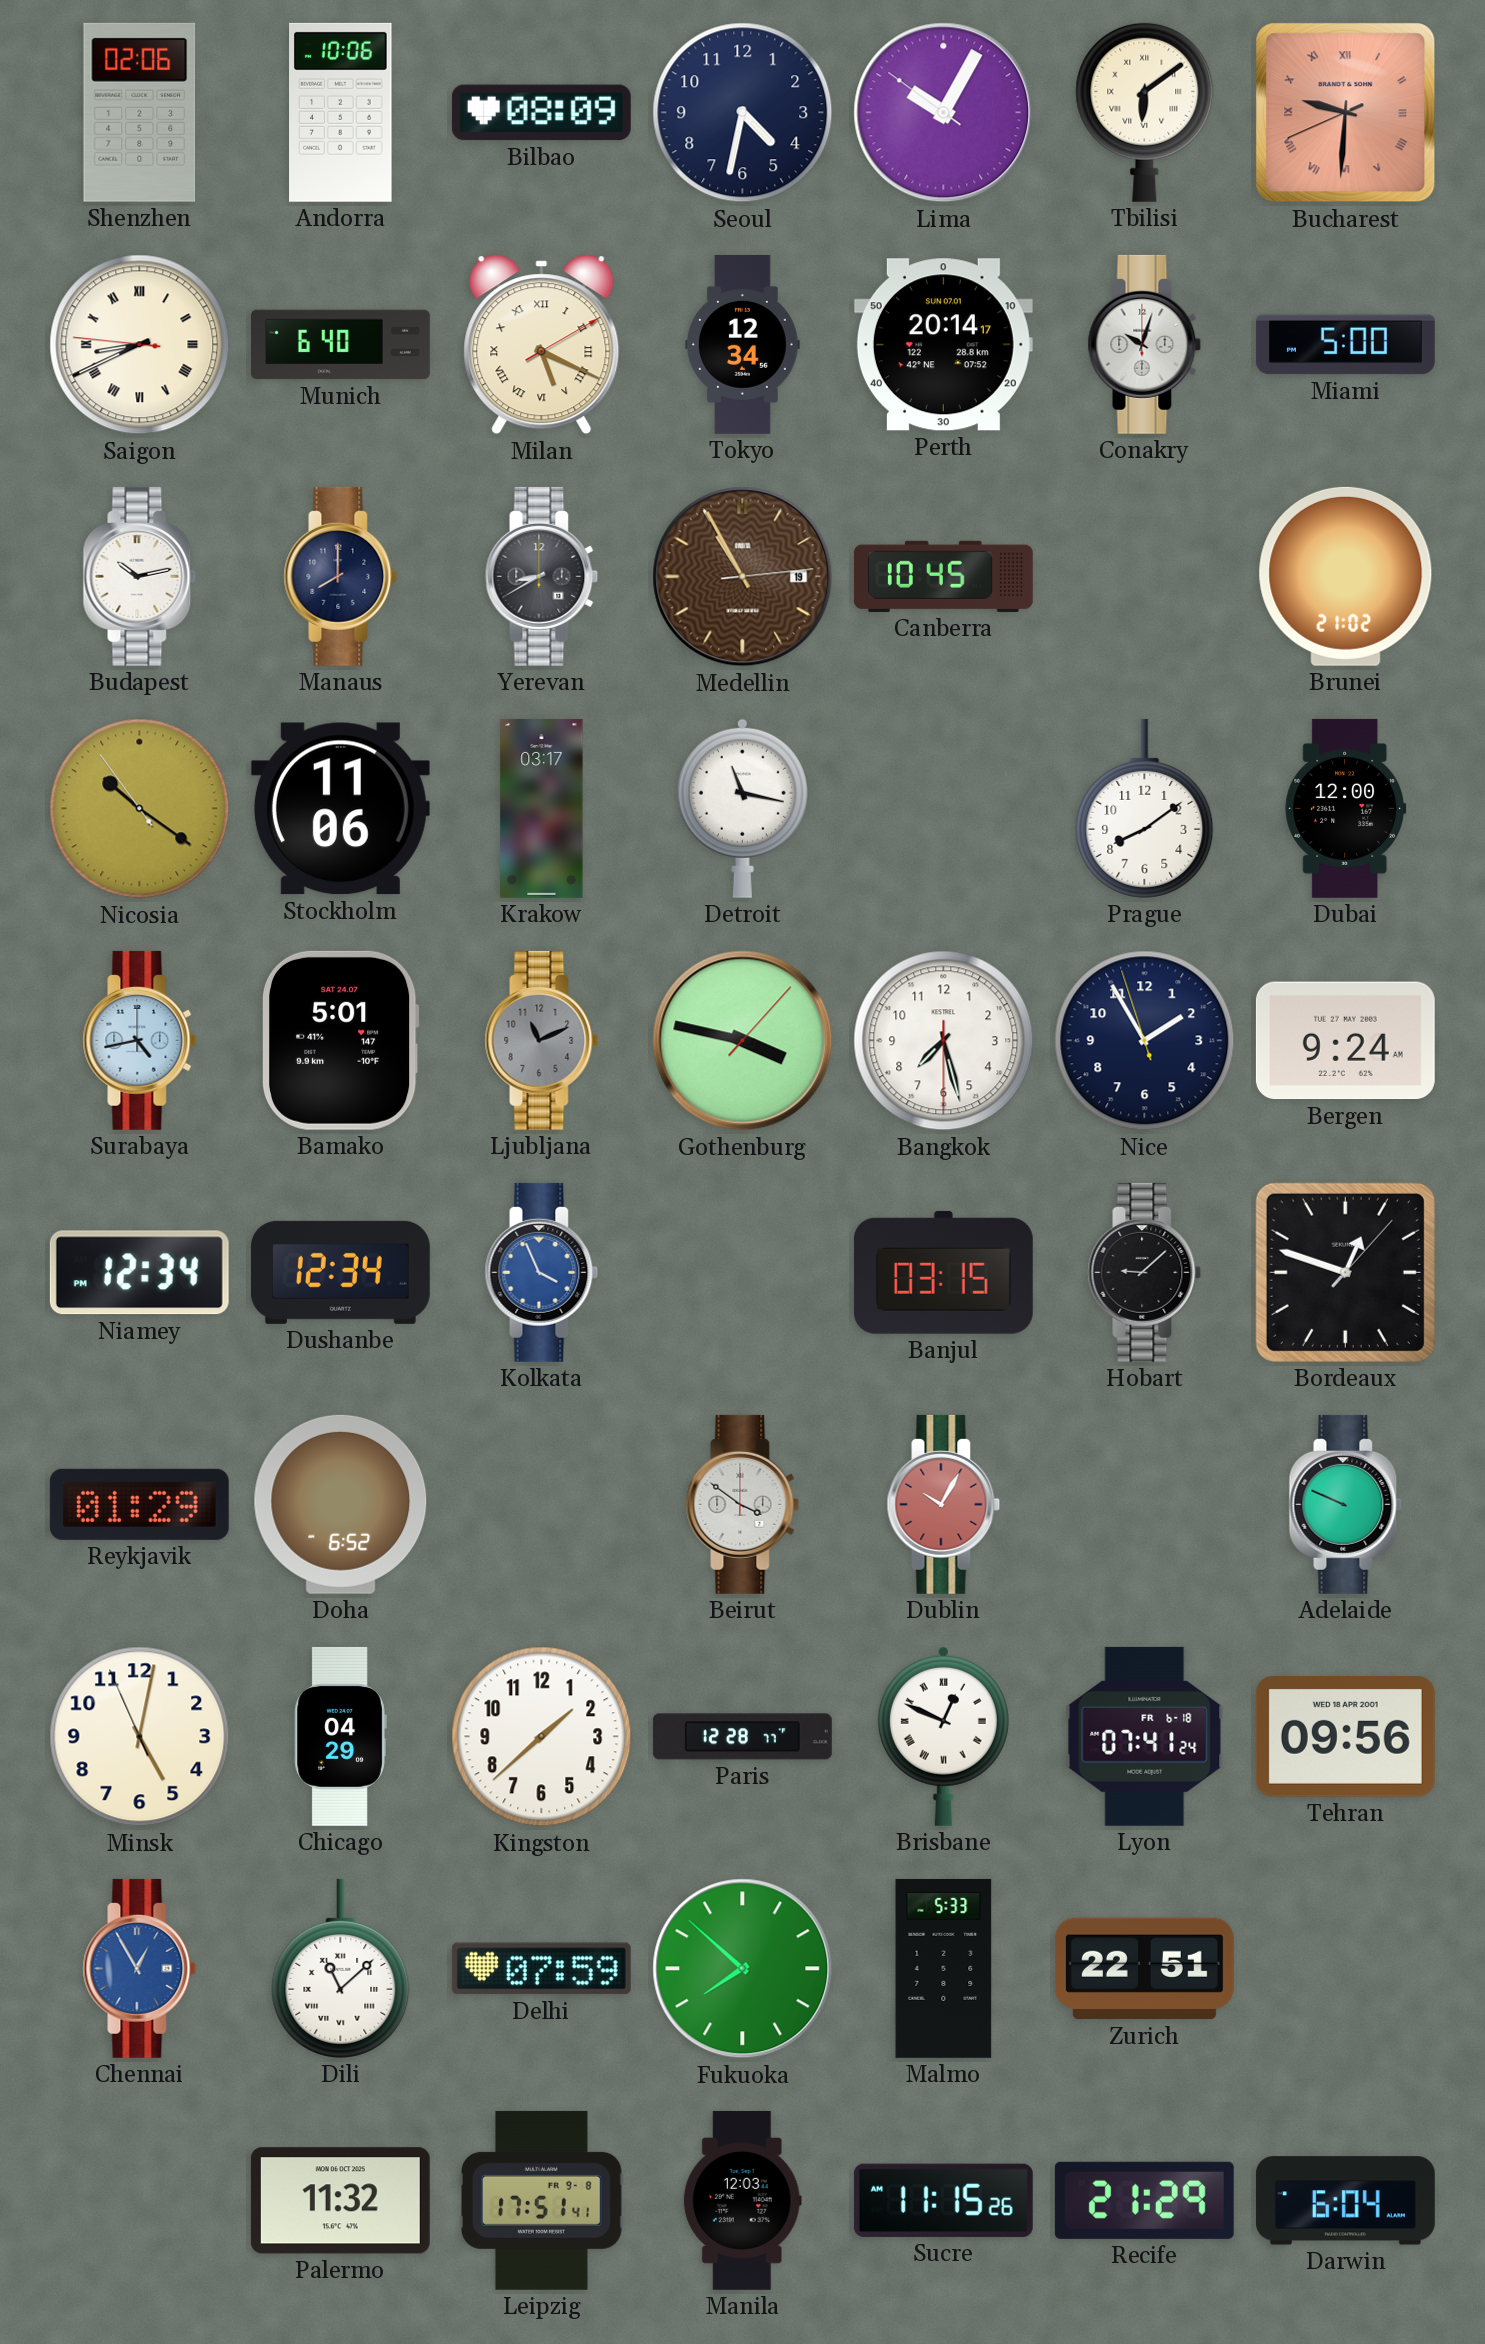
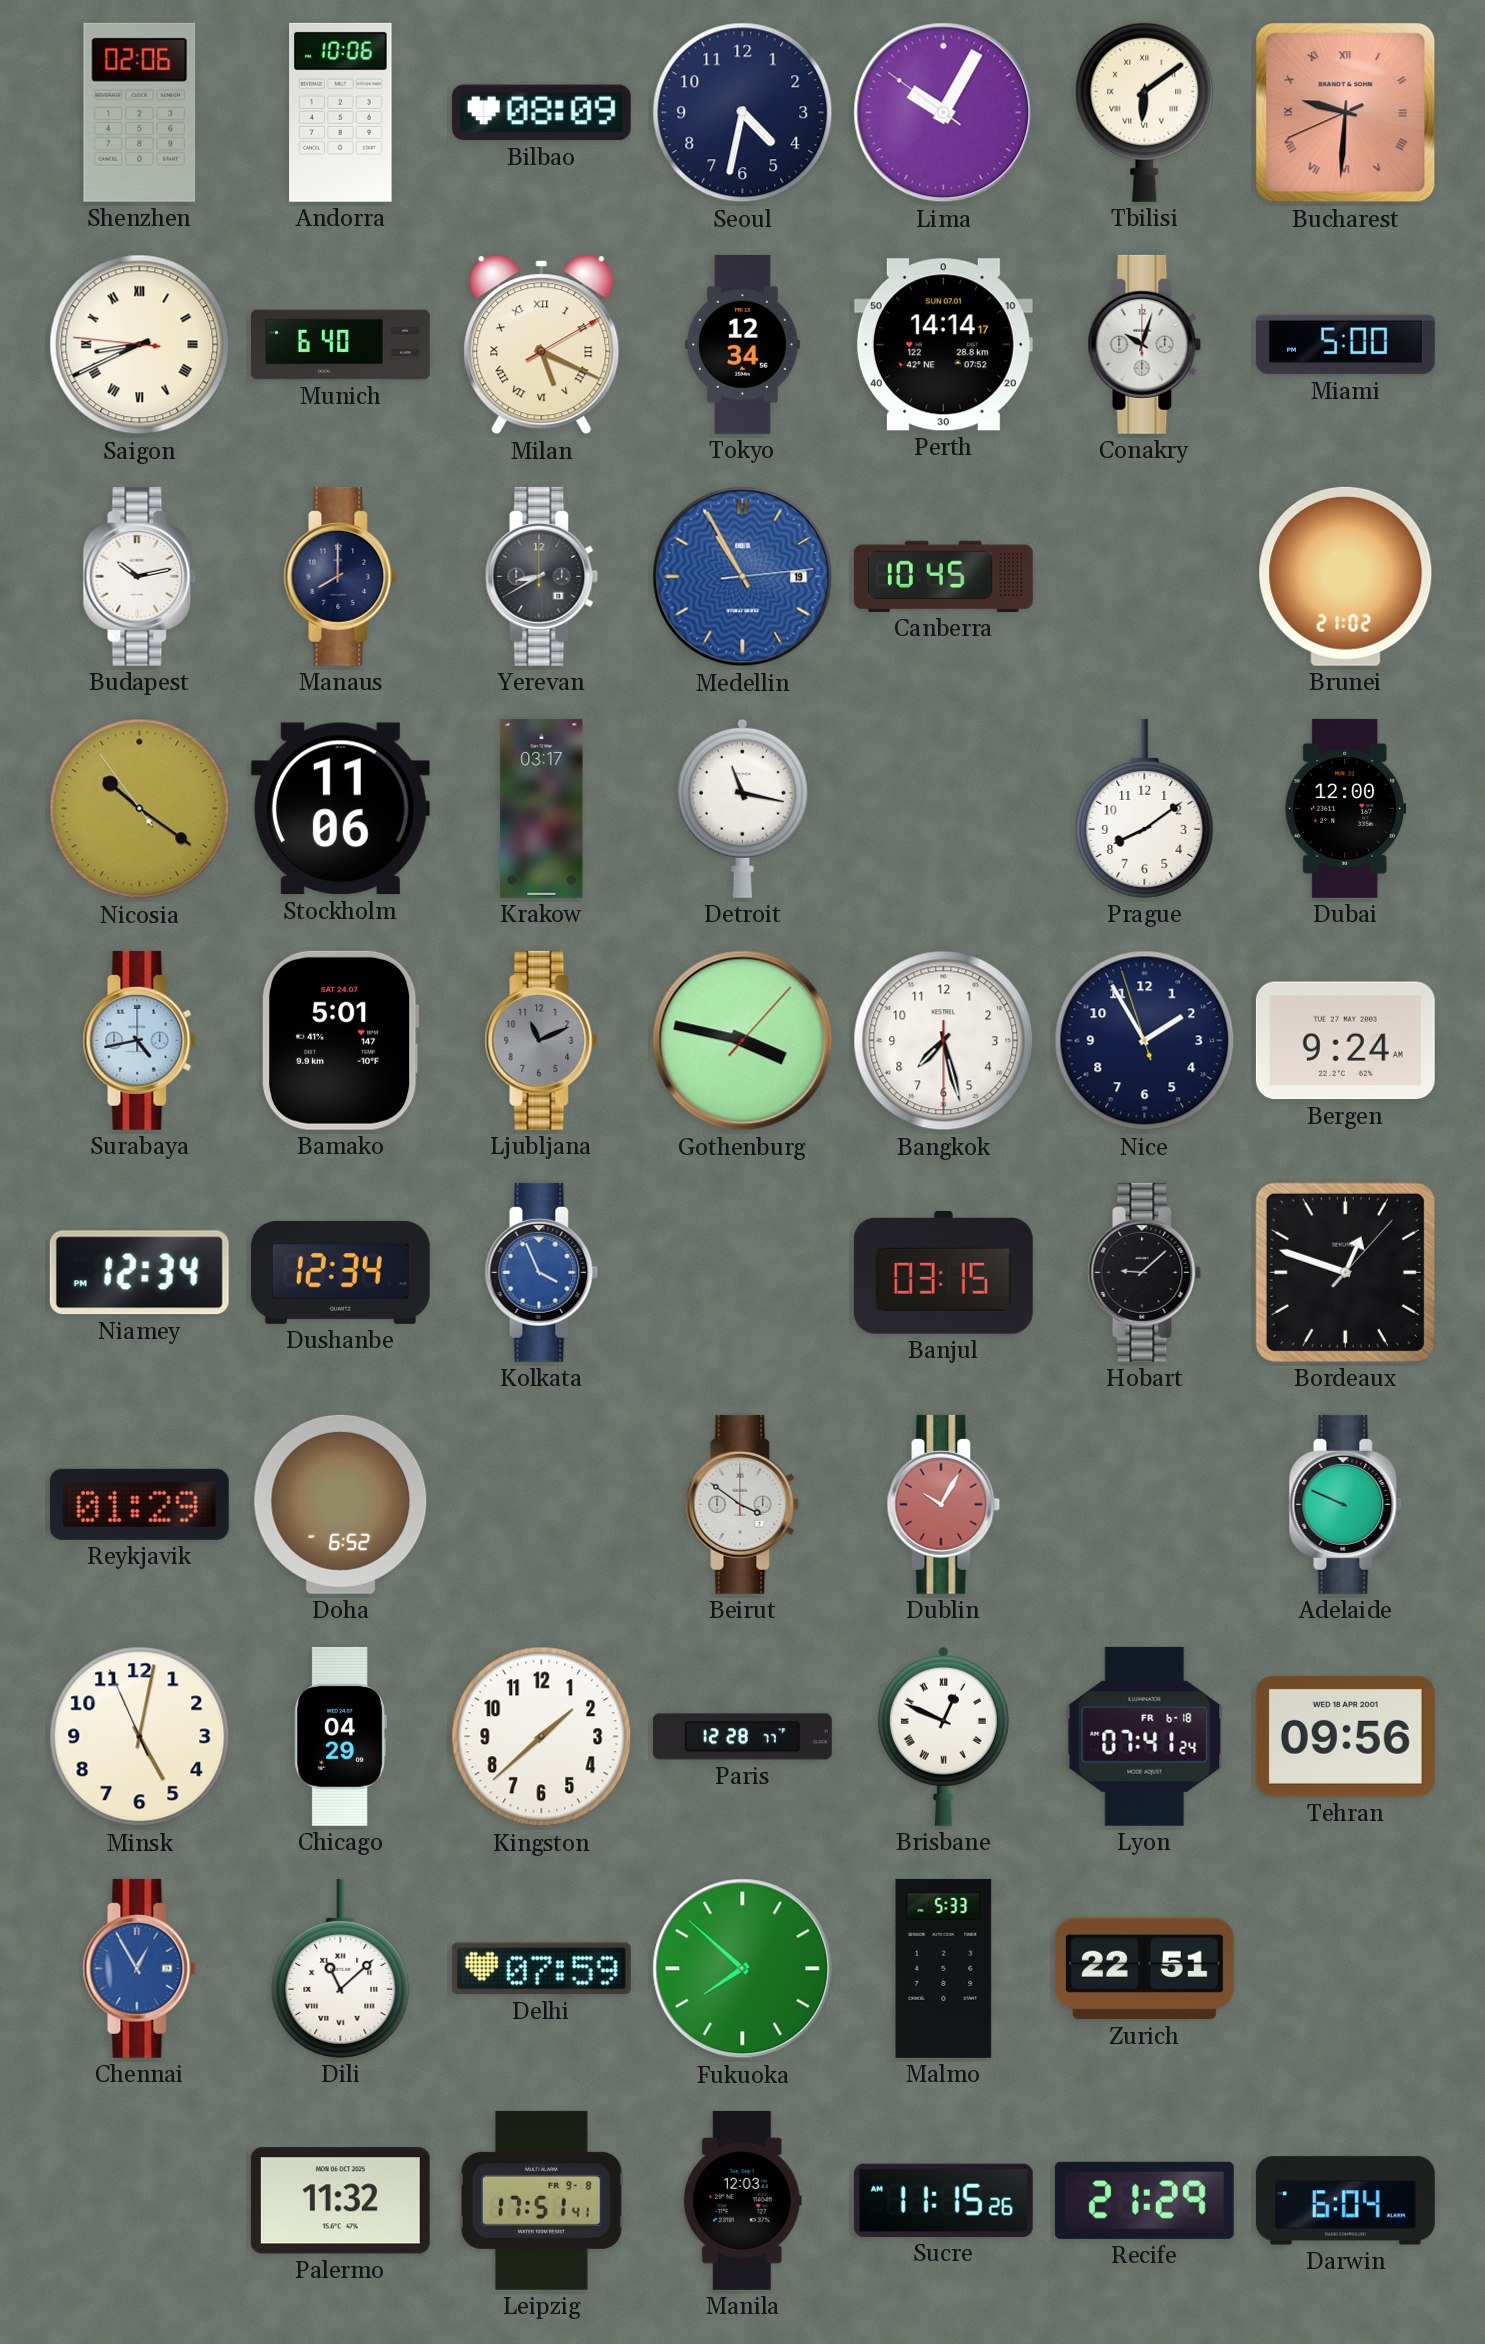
Perth: 20:14 -> 14:14 (943, 345)
Medellin dial: brown -> blue (743, 577)
